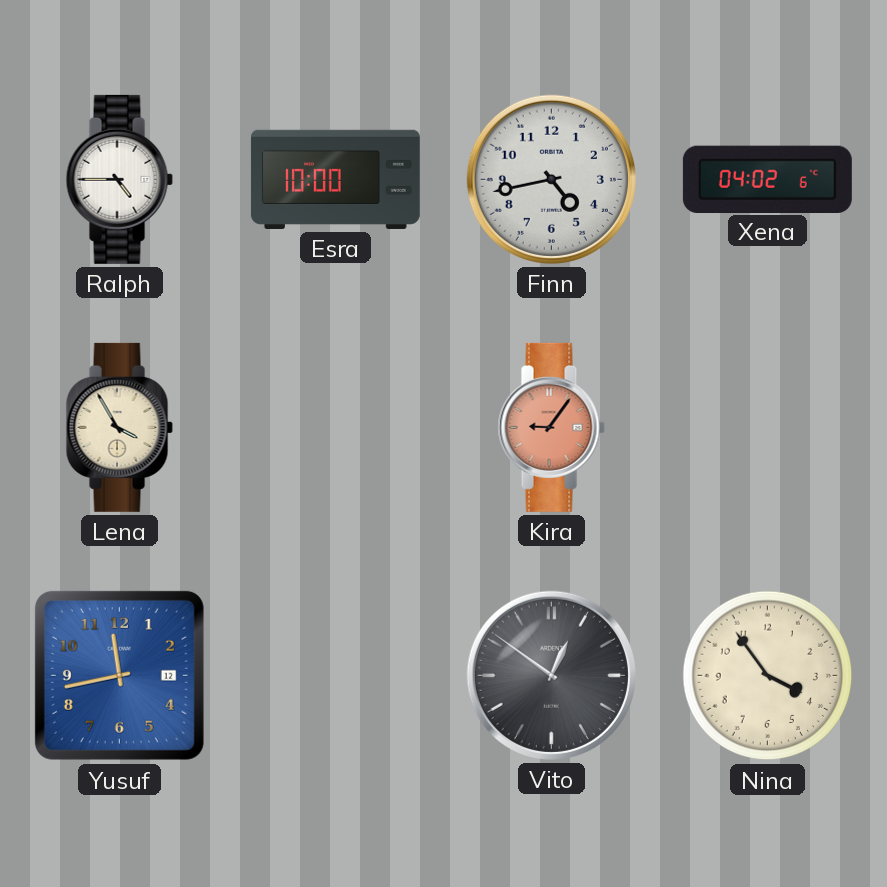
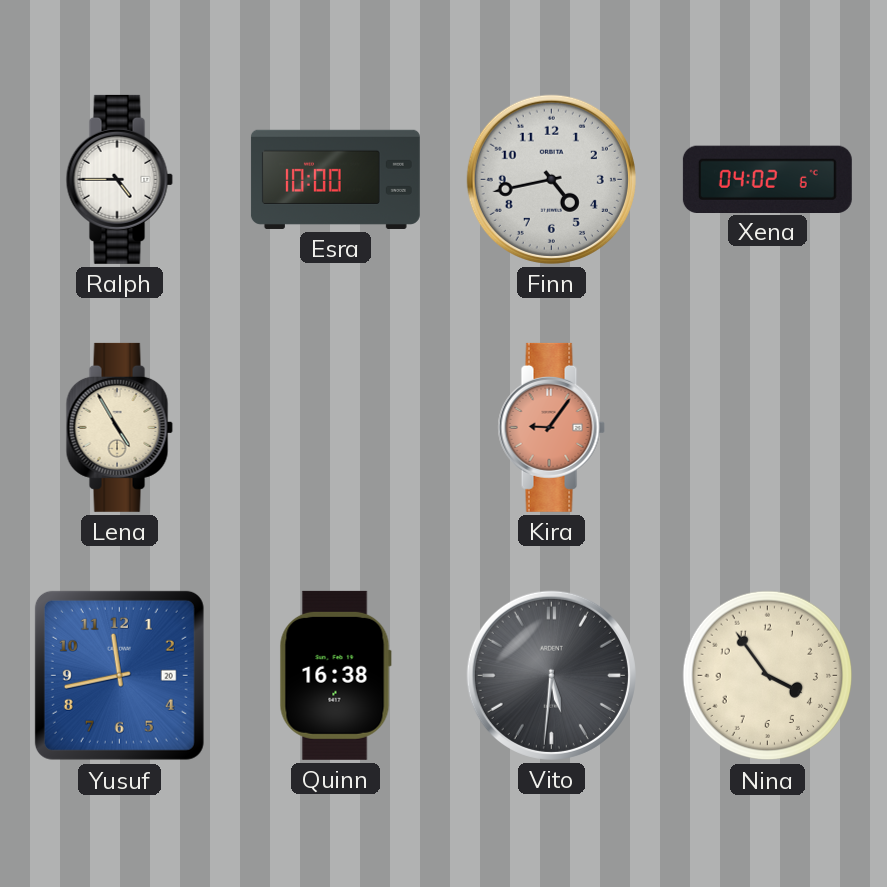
Lena: 3:55 -> 4:55 (119, 427)
Yusuf date: 12 -> 20 (119, 675)
Quinn: none -> 16:38 (335, 675)
Vito: 12:51 -> 5:31 (551, 675)
